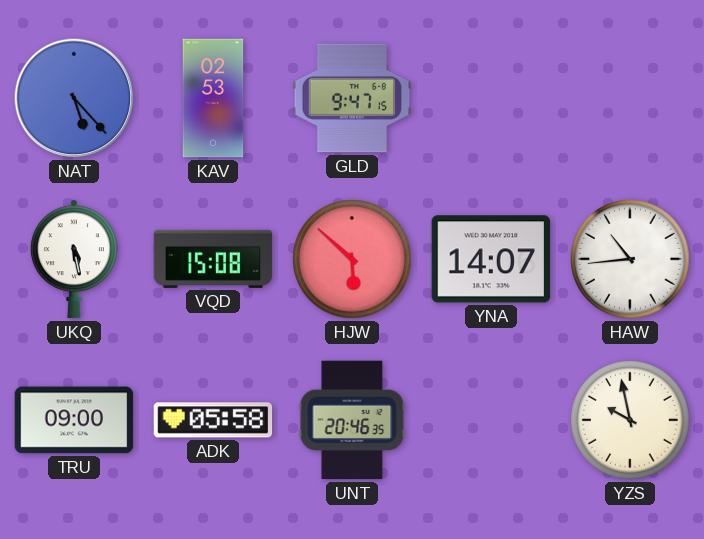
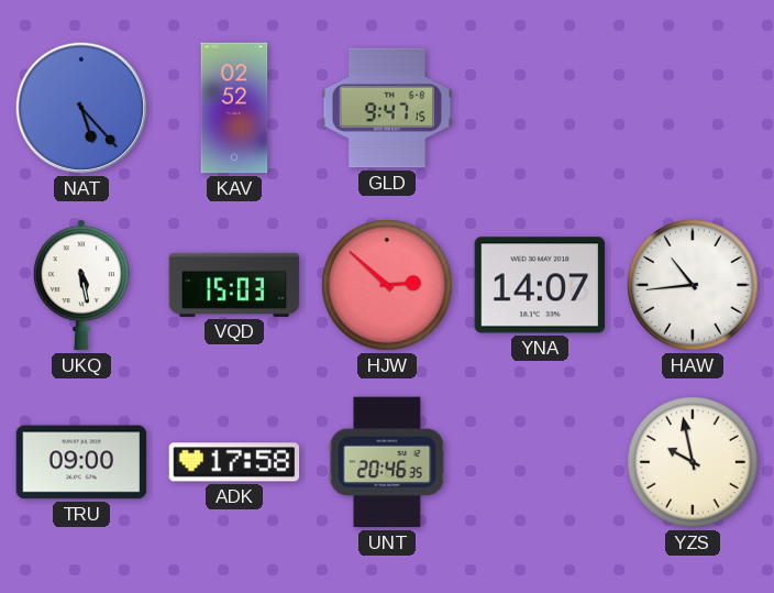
KAV: 02:53 -> 02:52 (234, 108)
VQD: 15:08 -> 15:03 (234, 285)
HJW: 5:52 -> 2:52 (388, 286)
ADK: 05:58 -> 17:58 (234, 462)
